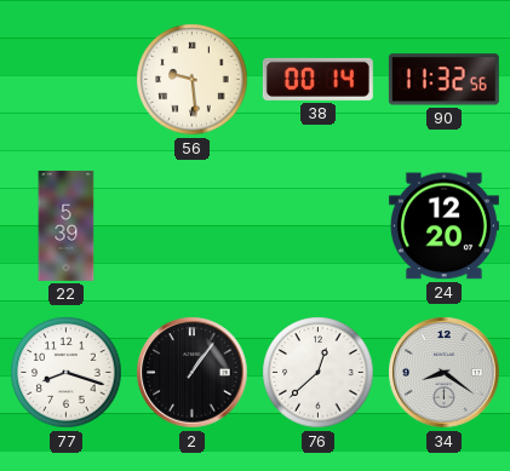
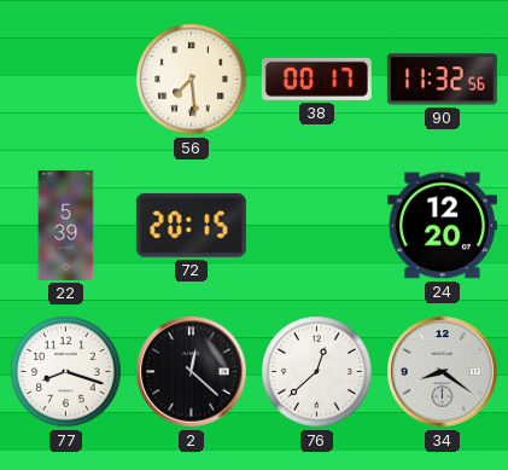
56: 9:29 -> 7:29 (192, 80)
38: 00:14 -> 00:17 (316, 79)
72: none -> 20:15 (191, 225)
2: 1:06 -> 12:22 (192, 372)
